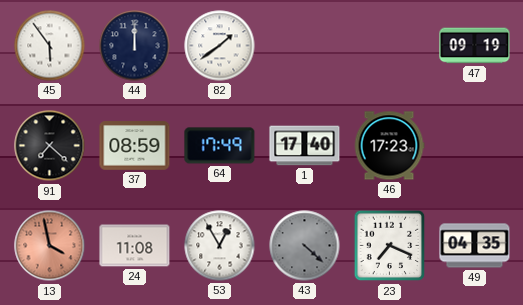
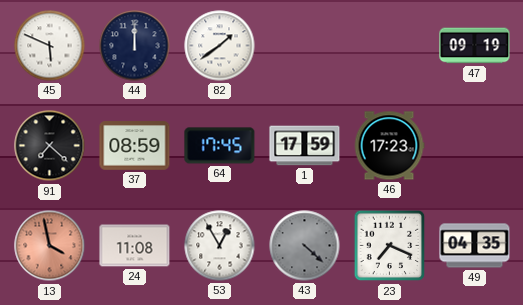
45: 5:54 -> 5:49 (50, 46)
64: 17:49 -> 17:45 (220, 146)
1: 17:40 -> 17:59 (305, 146)
